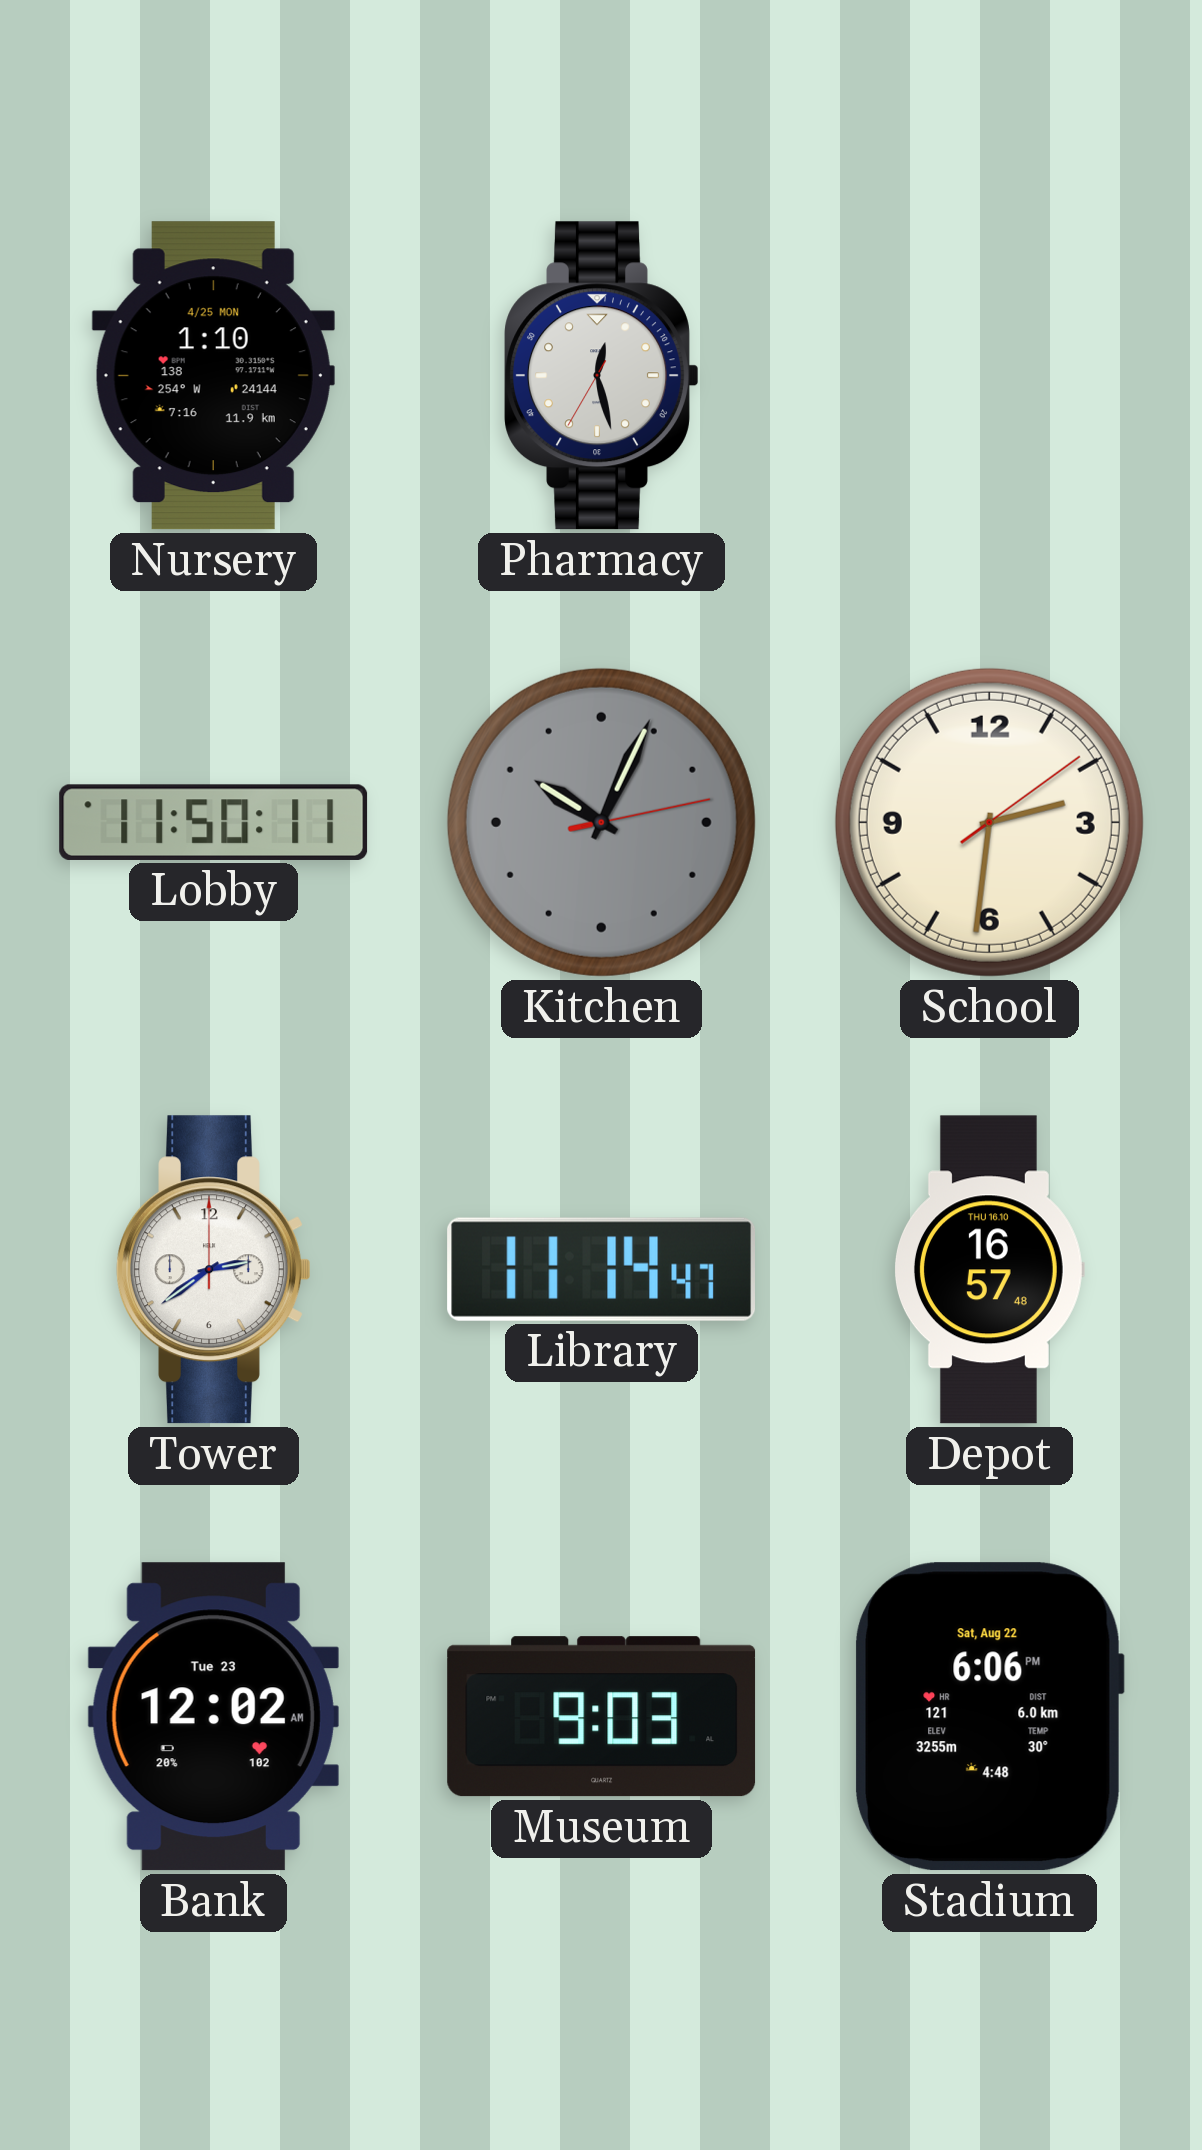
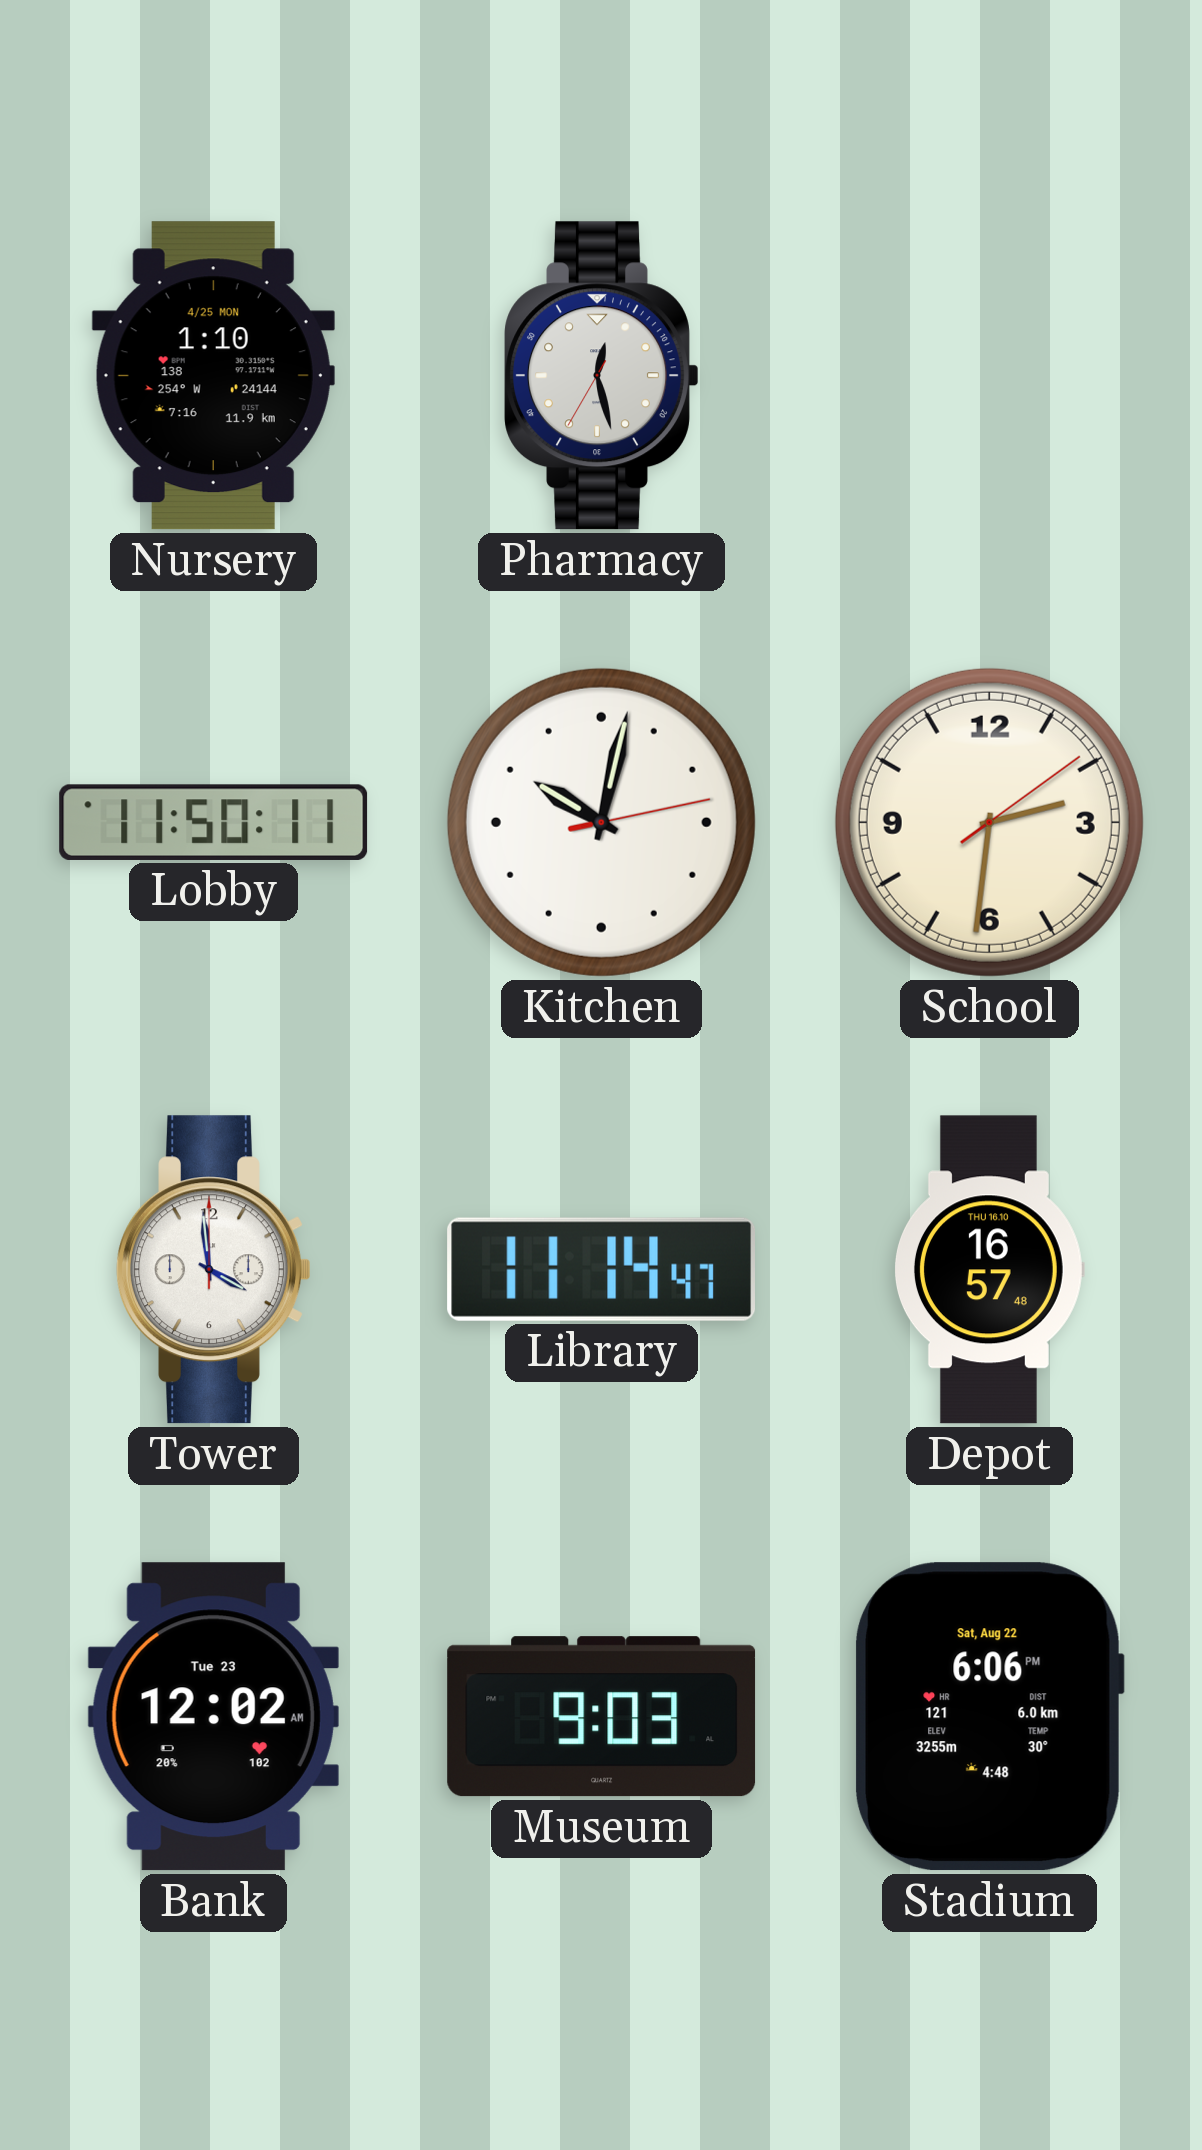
Kitchen: 10:04 -> 10:02 (601, 822)
Kitchen dial: grey -> white (601, 822)
Tower: 2:39 -> 3:59 (214, 1270)
